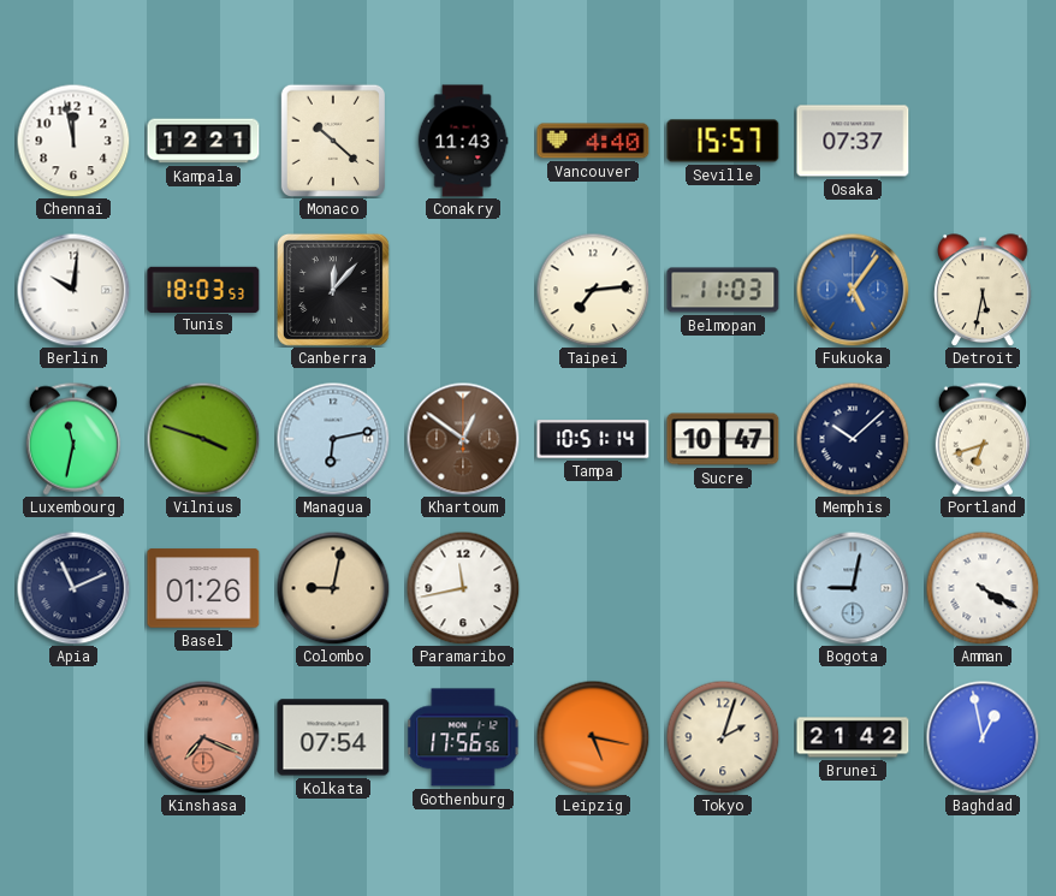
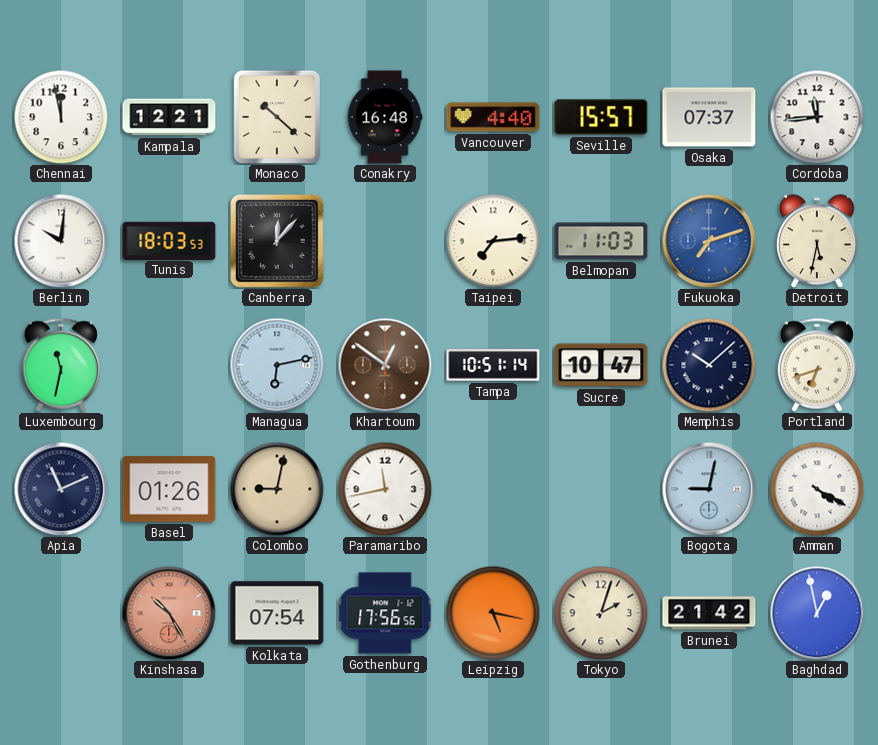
Conakry: 11:43 -> 16:48 (385, 117)
Cordoba: none -> 11:44 (817, 117)
Fukuoka: 5:06 -> 7:12 (709, 241)
Vilnius: 3:48 -> none (203, 439)
Kinshasa: 7:19 -> 10:25 (169, 613)
